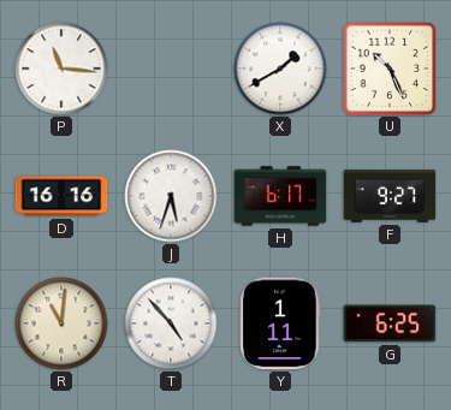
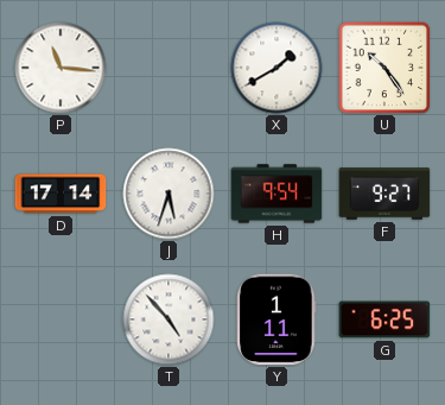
U: 10:26 -> 10:24 (384, 68)
D: 16:16 -> 17:14 (61, 194)
H: 6:17 -> 9:54 (276, 194)
R: 11:01 -> none (61, 323)
